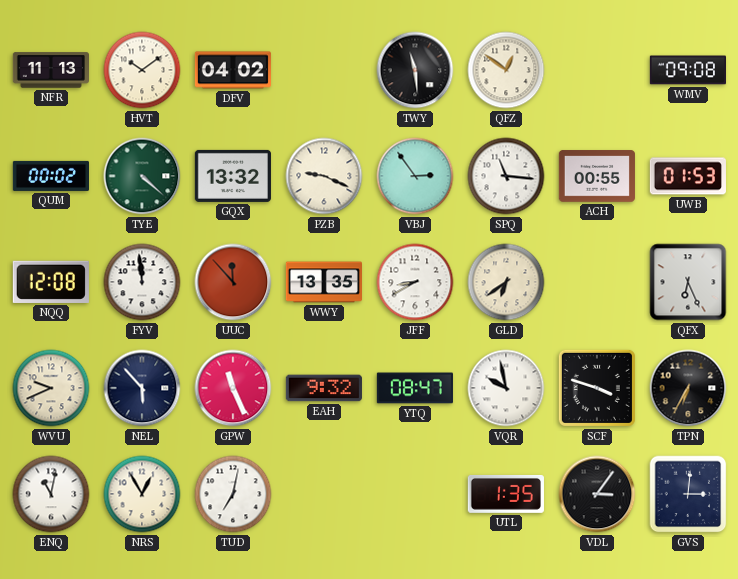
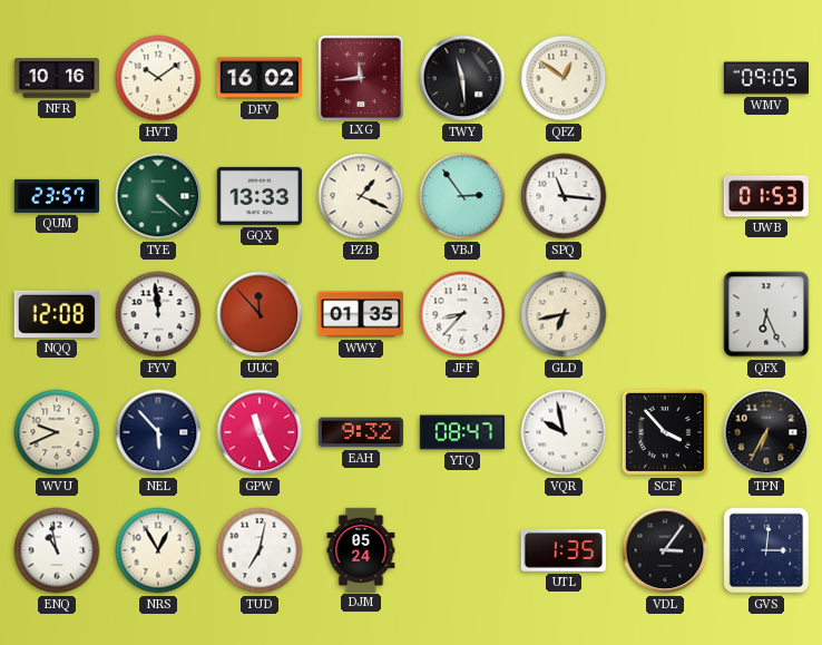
NFR: 11:13 -> 10:16 (56, 78)
DFV: 04:02 -> 16:02 (260, 78)
LXG: none -> 11:44 (360, 77)
WMV: 09:08 -> 09:05 (765, 78)
QUM: 00:02 -> 23:57 (56, 196)
GQX: 13:32 -> 13:33 (260, 196)
PZB: 9:19 -> 1:19 (361, 196)
ACH: 00:55 -> none (597, 176)
WWY: 13:35 -> 01:35 (360, 314)
JFF: 8:40 -> 8:37 (462, 314)
GLD: 6:39 -> 6:43 (564, 314)
SCF: 3:48 -> 3:53 (665, 432)
ENQ: 11:02 -> 10:58 (57, 550)
DJM: none -> 05:24 (361, 549)
